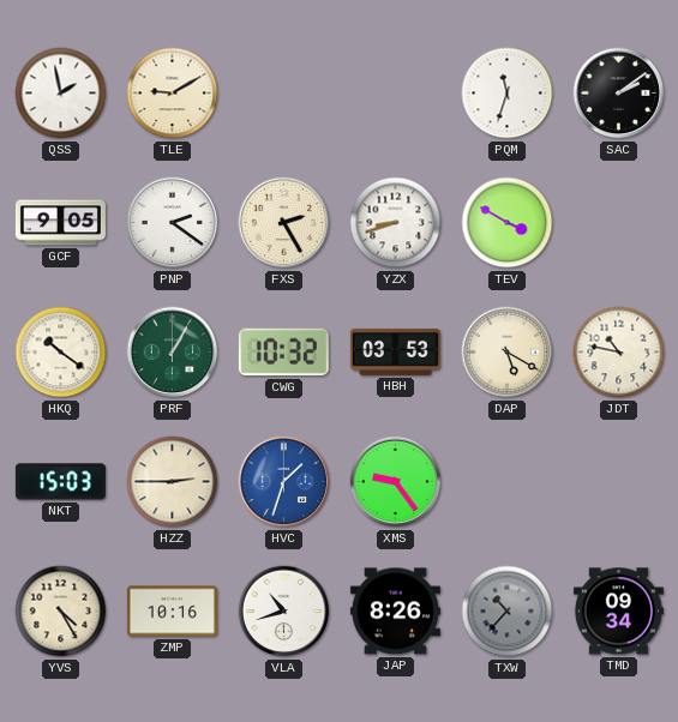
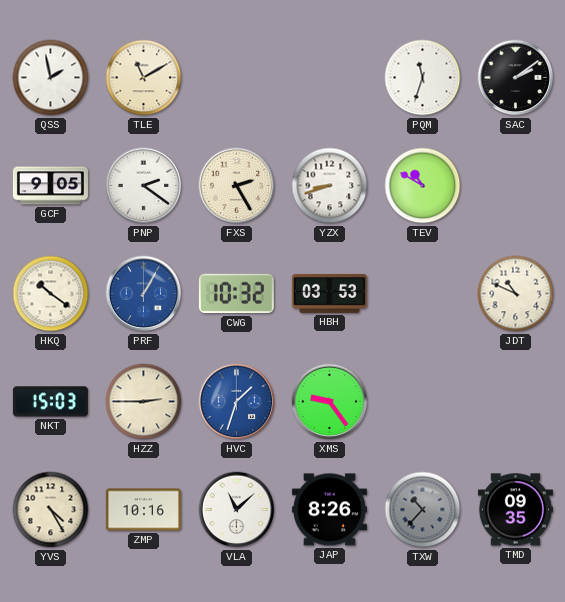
TLE: 9:10 -> 11:10 (144, 78)
TEV: 3:50 -> 10:50 (423, 186)
PRF dial: green -> blue (144, 294)
DAP: 5:20 -> none (508, 353)
JDT: 10:47 -> 10:49 (516, 294)
VLA: 10:42 -> 11:08 (237, 510)
TMD: 09:34 -> 09:35 (515, 510)
